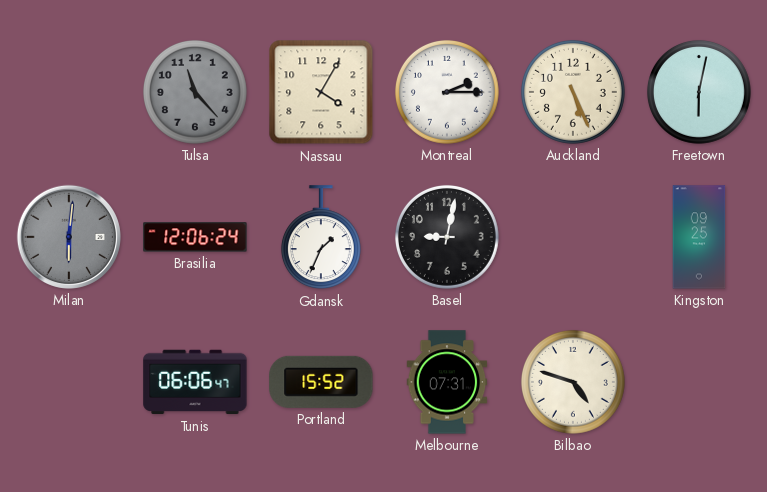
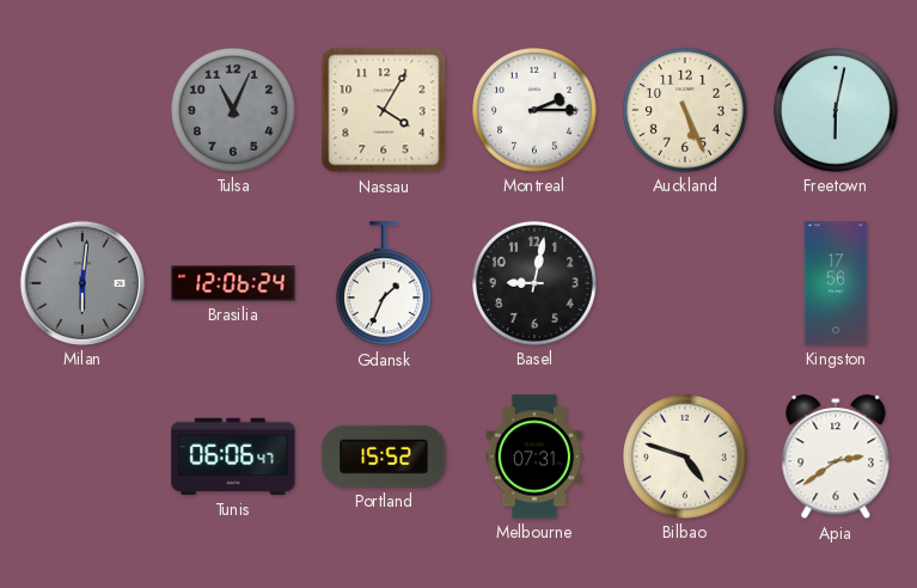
Tulsa: 11:23 -> 11:04 (233, 110)
Kingston: 09:25 -> 17:56 (836, 283)
Apia: none -> 2:39 (836, 458)
